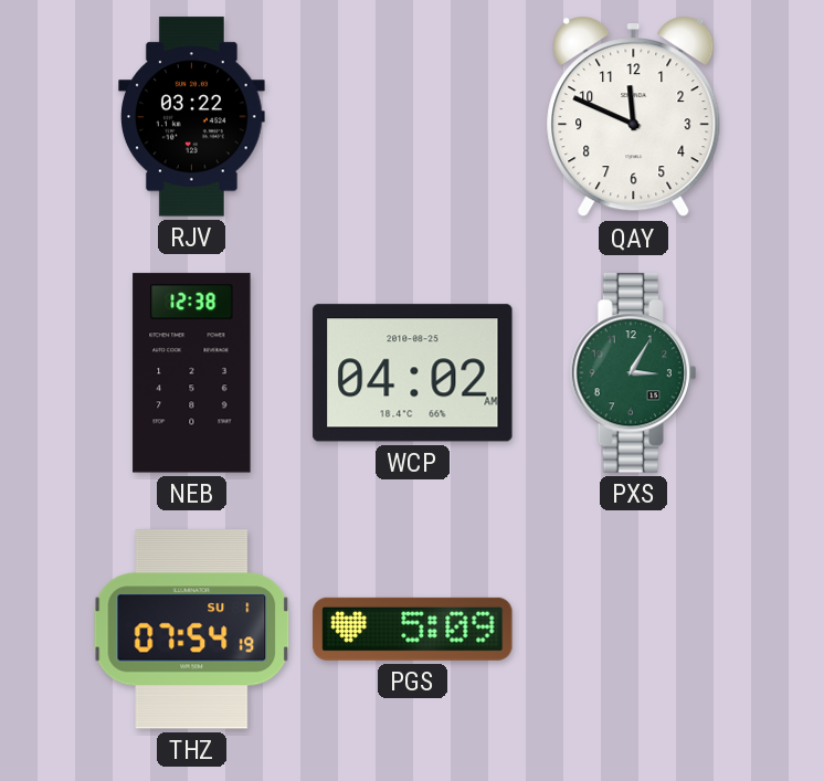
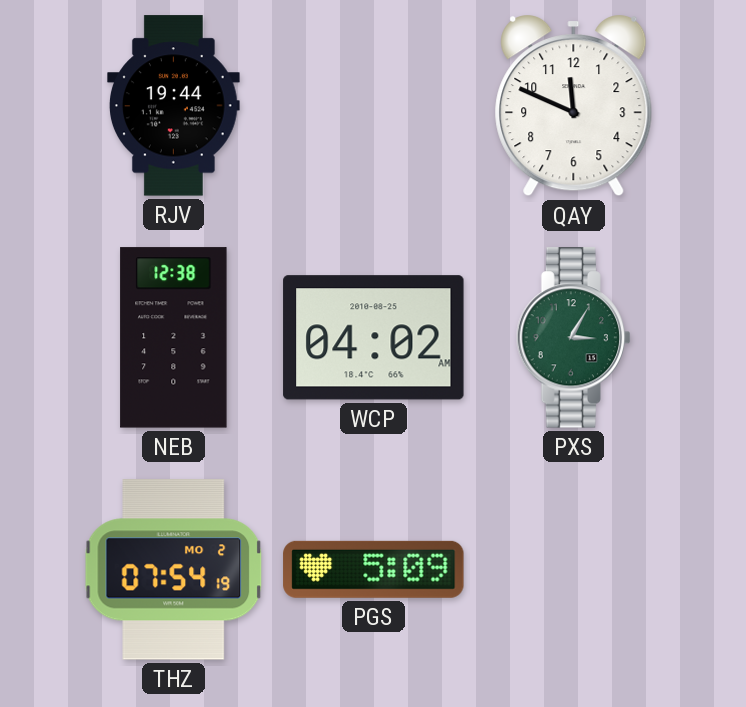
RJV: 03:22 -> 19:44 (174, 106)
THZ date: SU 1 -> MO 2 (174, 570)
